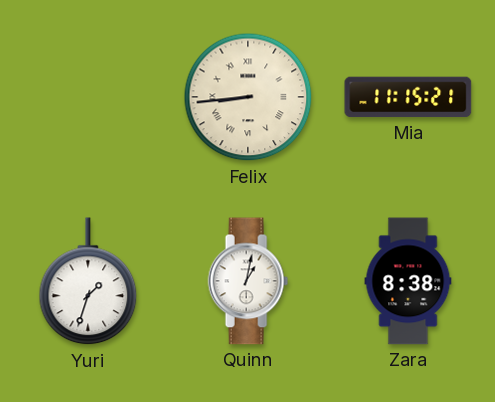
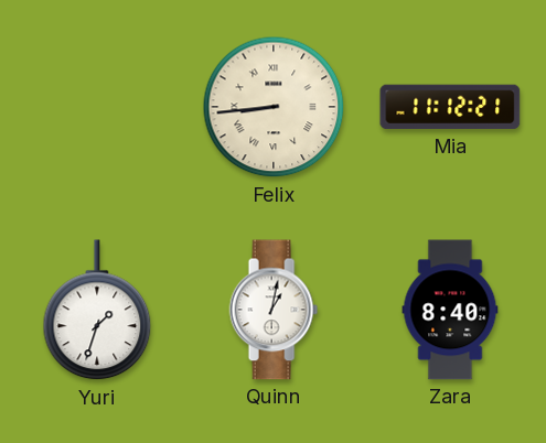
Mia: 11:15 -> 11:12 (450, 107)
Zara: 8:38 -> 8:40 (450, 310)
